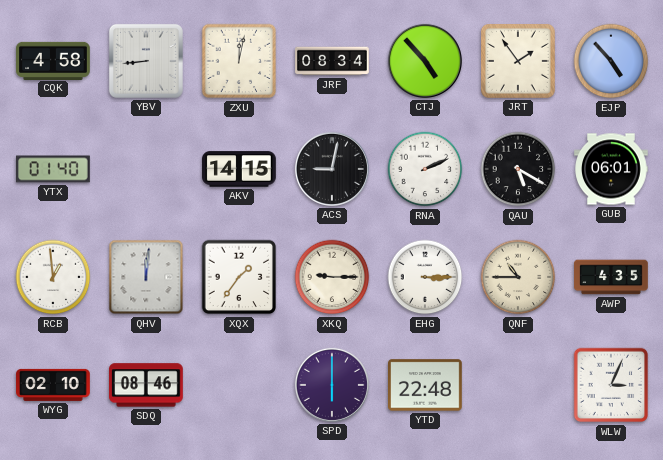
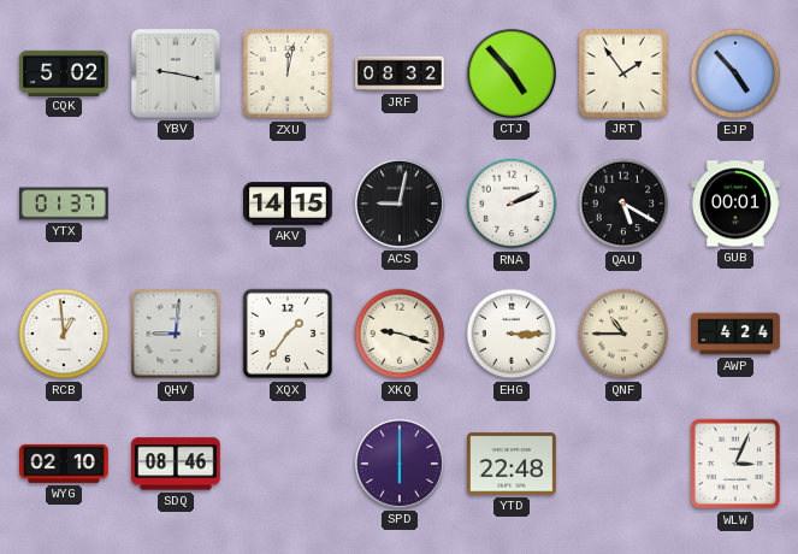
CQK: 4:58 -> 5:02 (64, 72)
YBV: 8:44 -> 9:17 (176, 73)
JRF: 08:34 -> 08:32 (400, 73)
YTX: 01:40 -> 01:37 (64, 204)
GUB: 06:01 -> 00:01 (735, 204)
QHV: 12:01 -> 9:01 (176, 334)
XKQ: 9:15 -> 9:18 (400, 334)
AWP: 4:35 -> 4:24 (735, 334)
